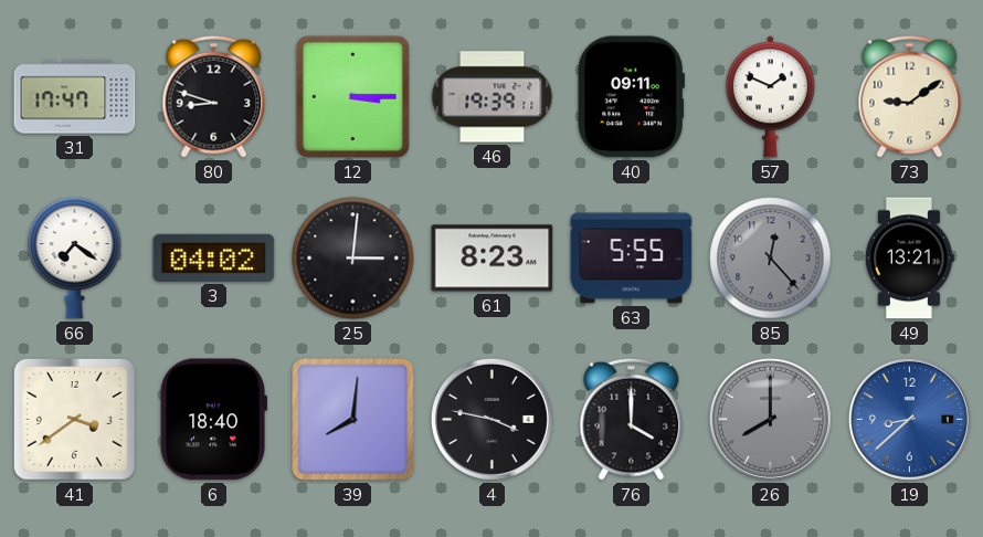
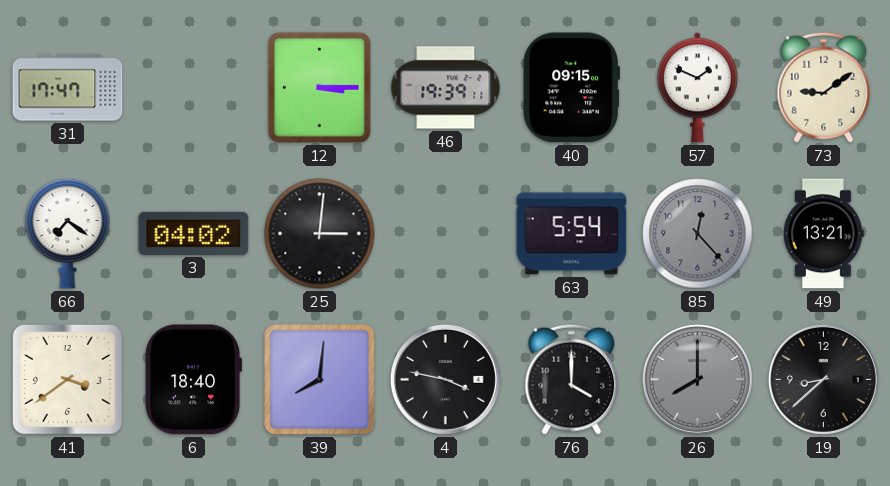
80: 8:48 -> none (214, 96)
40: 09:11 -> 09:15 (571, 88)
61: 8:23 -> none (493, 259)
63: 5:55 -> 5:54 (572, 234)
19 dial: blue -> black (823, 379)
